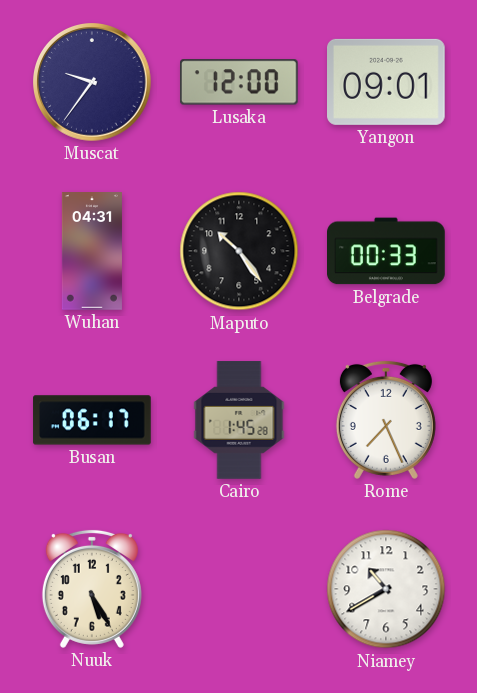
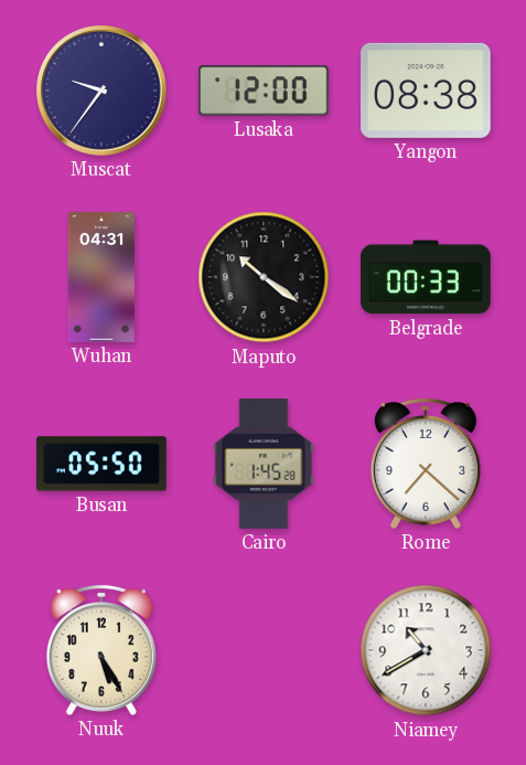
Yangon: 09:01 -> 08:38 (427, 91)
Maputo: 10:24 -> 10:21 (264, 277)
Busan: 06:17 -> 05:50 (101, 464)
Rome: 7:26 -> 7:22 (426, 464)
